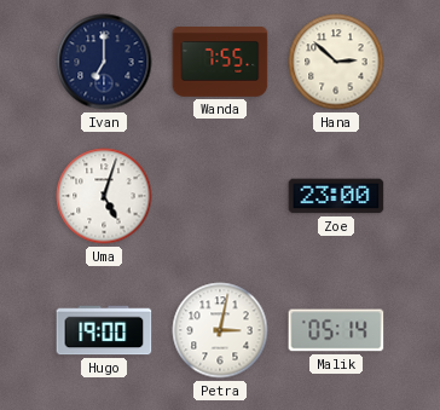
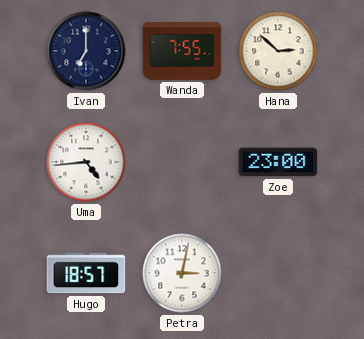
Uma: 5:03 -> 4:44 (86, 162)
Hugo: 19:00 -> 18:57 (86, 273)
Malik: 05:14 -> none (336, 330)
